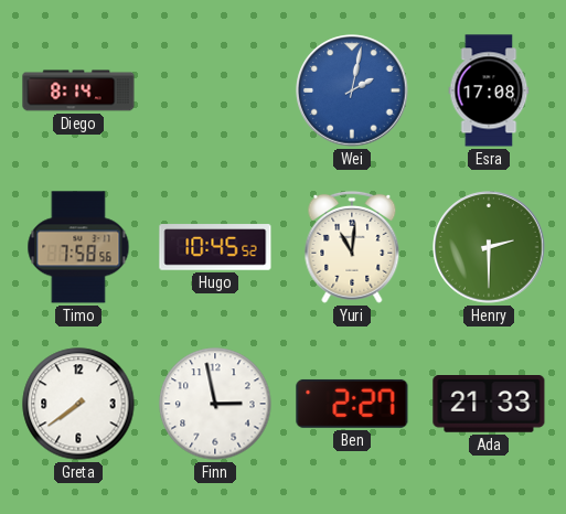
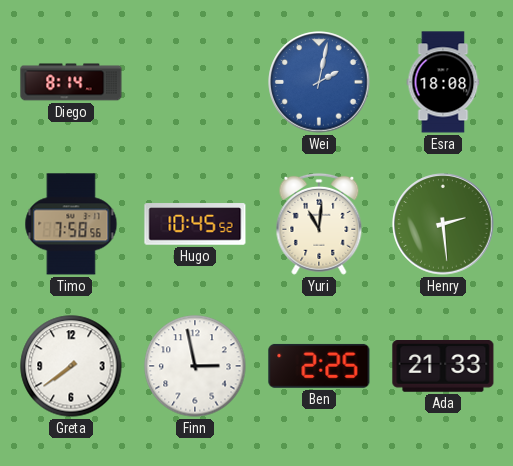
Esra: 17:08 -> 18:08 (443, 82)
Henry: 2:30 -> 2:29 (443, 224)
Ben: 2:27 -> 2:25 (319, 366)
